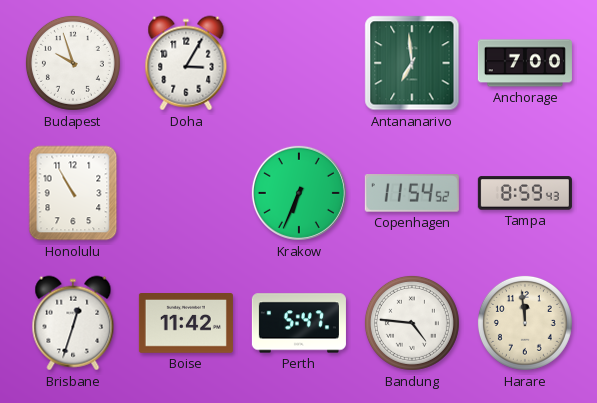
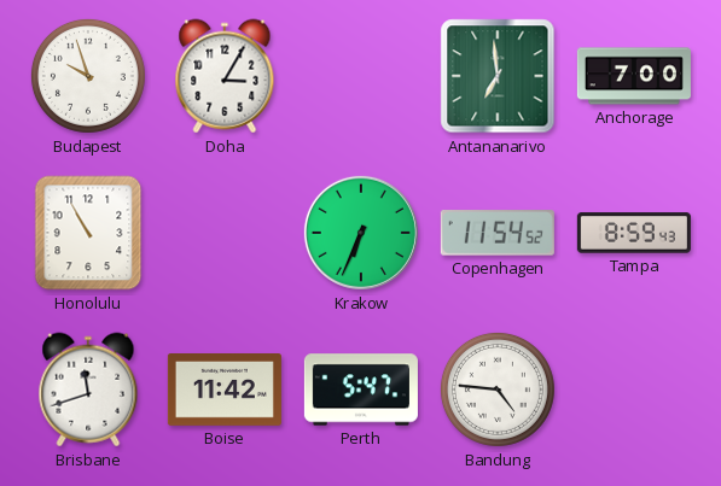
Brisbane: 12:33 -> 11:42 (88, 390)
Harare: 11:59 -> none (525, 323)
